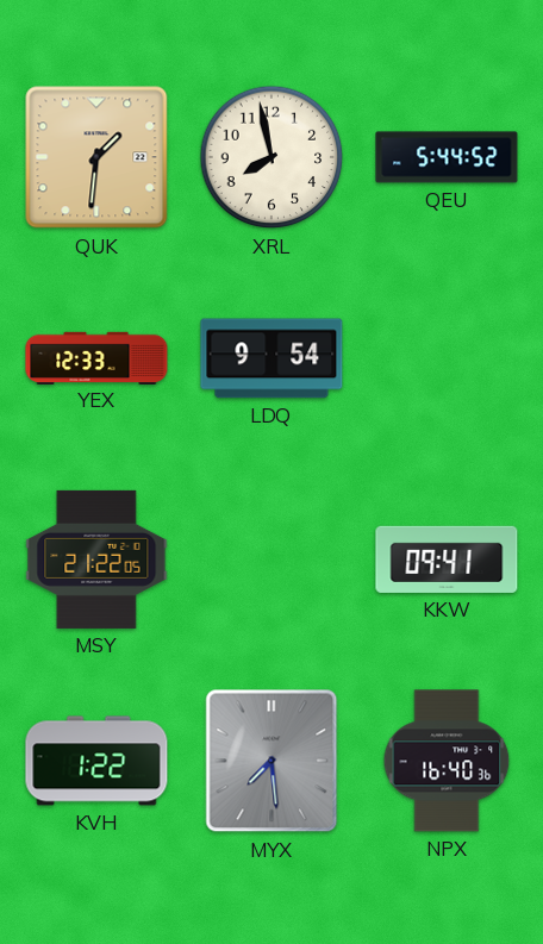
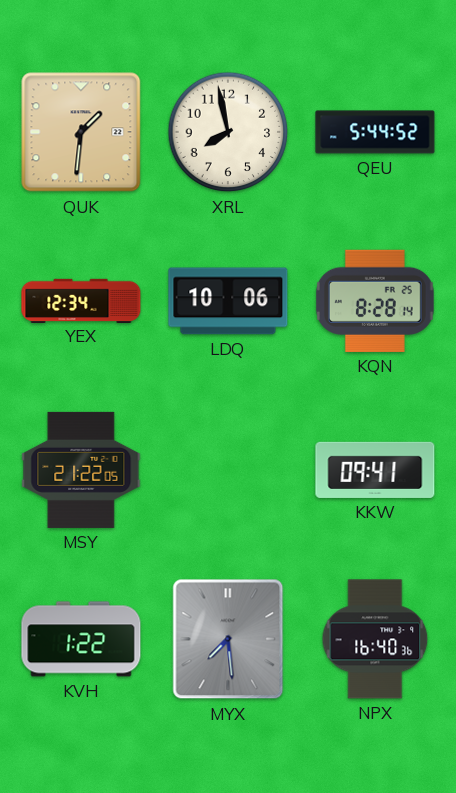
YEX: 12:33 -> 12:34 (81, 300)
LDQ: 9:54 -> 10:06 (228, 301)
KQN: none -> 8:28 (375, 301)
